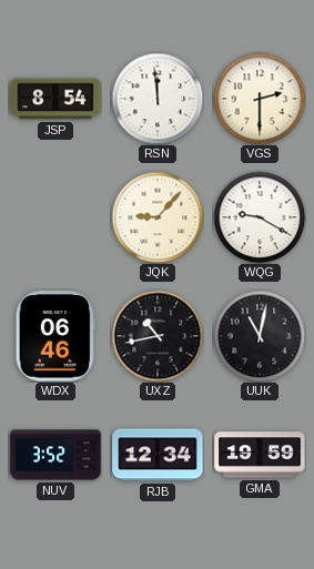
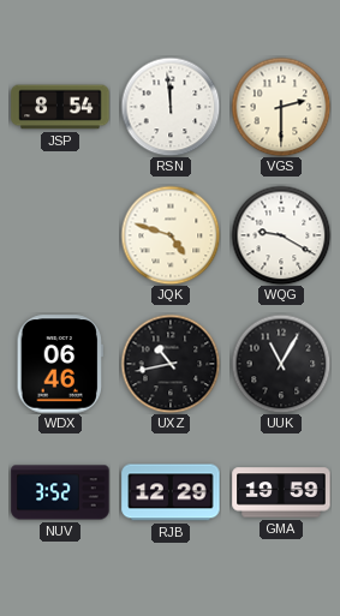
JQK: 9:07 -> 4:48 (171, 235)
UUK: 11:02 -> 11:05 (281, 364)
RJB: 12:34 -> 12:29 (171, 492)
